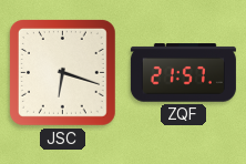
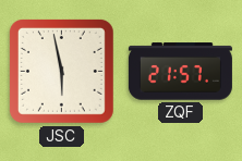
JSC: 6:18 -> 5:58 (61, 71)
